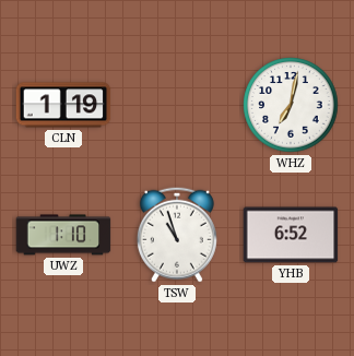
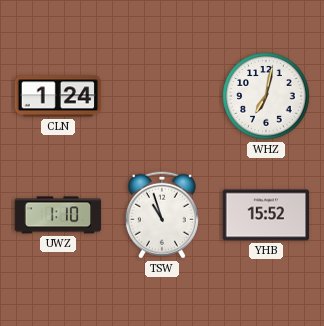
CLN: 1:19 -> 1:24 (58, 96)
YHB: 6:52 -> 15:52 (266, 215)
